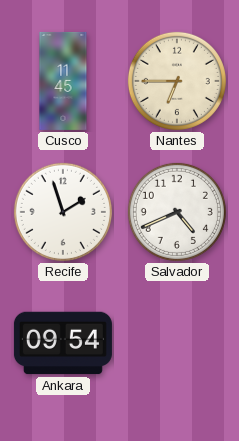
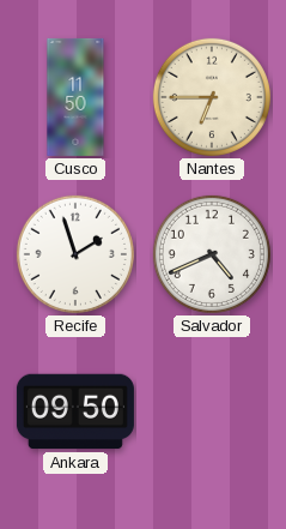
Cusco: 11:45 -> 11:50 (75, 97)
Ankara: 09:54 -> 09:50 (75, 411)
